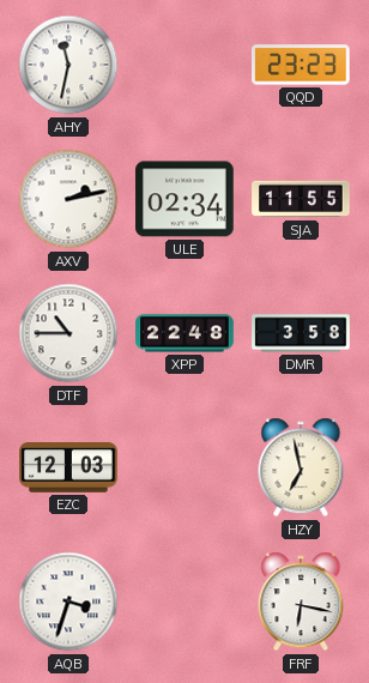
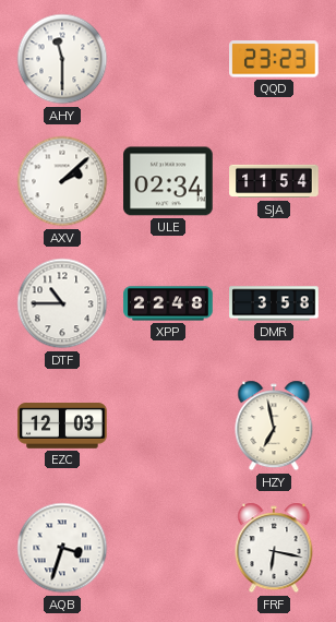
AHY: 11:32 -> 11:30 (62, 59)
AXV: 2:13 -> 2:08 (62, 181)
SJA: 11:55 -> 11:54 (274, 181)
